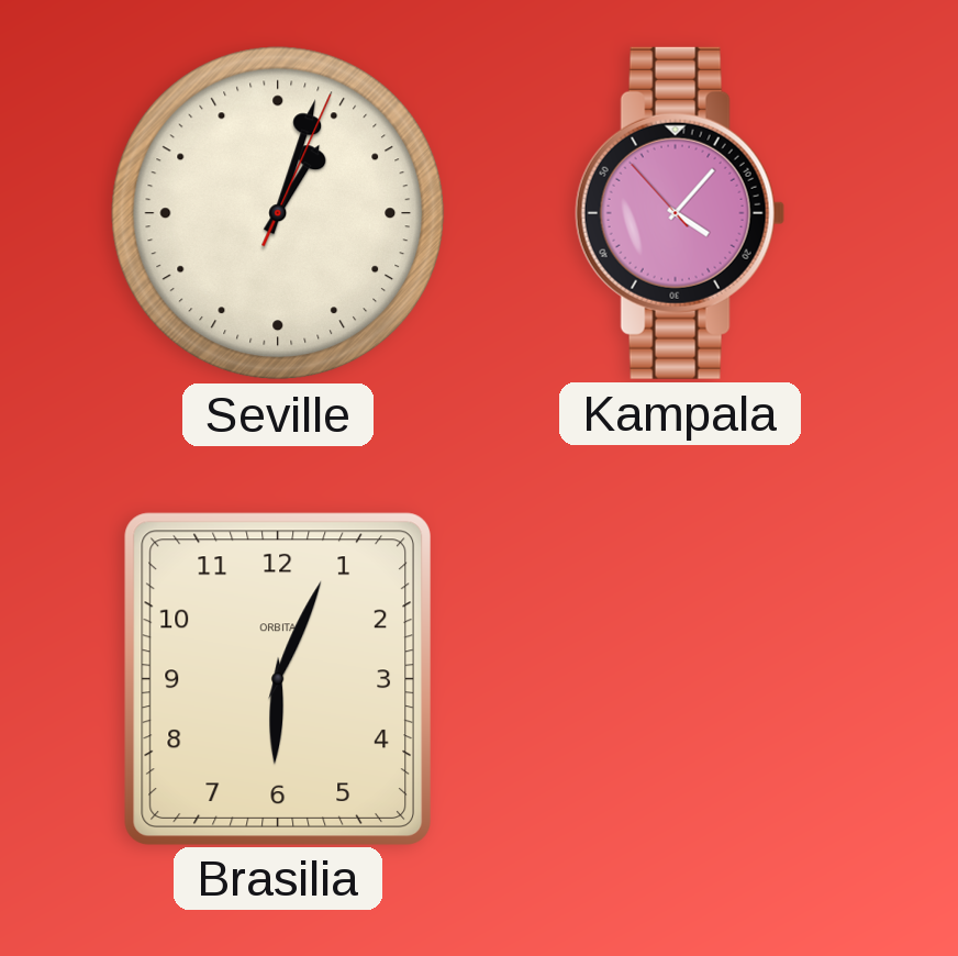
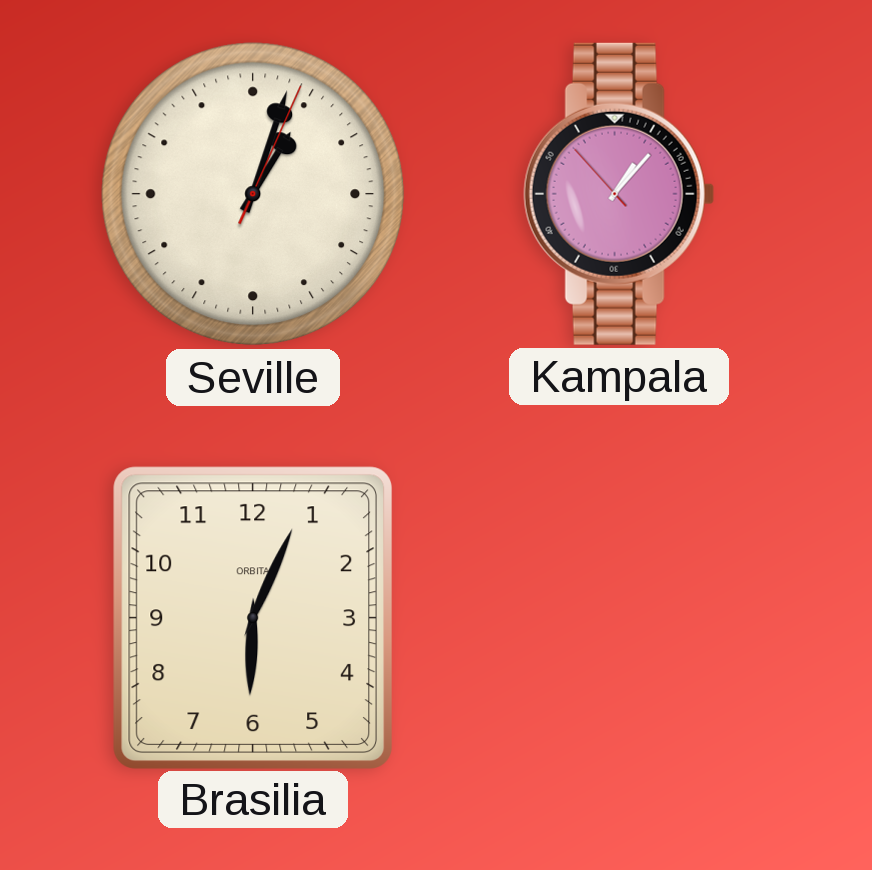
Kampala: 4:06 -> 1:06 (619, 194)
